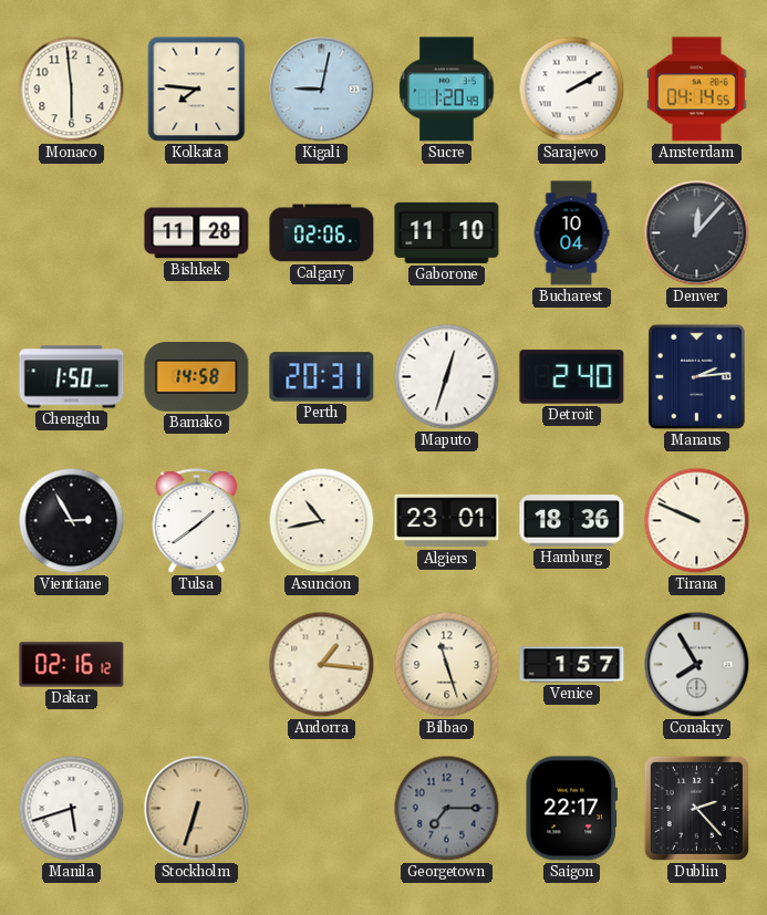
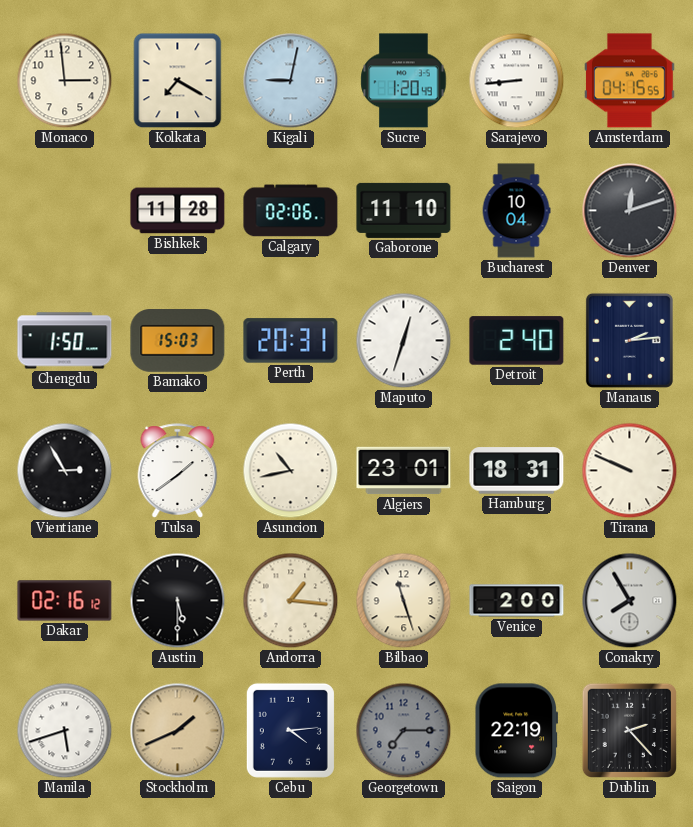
Monaco: 5:59 -> 2:59 (65, 81)
Kolkata: 7:46 -> 7:20 (178, 81)
Sarajevo: 2:10 -> 8:44 (517, 81)
Amsterdam: 04:14 -> 04:15 (630, 81)
Denver: 12:07 -> 12:12 (630, 211)
Bamako: 14:58 -> 15:03 (178, 341)
Hamburg: 18:36 -> 18:31 (517, 471)
Austin: none -> 5:30 (178, 601)
Venice: 1:57 -> 2:00 (517, 601)
Stockholm: 6:33 -> 1:41 (178, 731)
Cebu: none -> 4:14 (290, 730)
Saigon: 22:17 -> 22:19 (516, 731)
